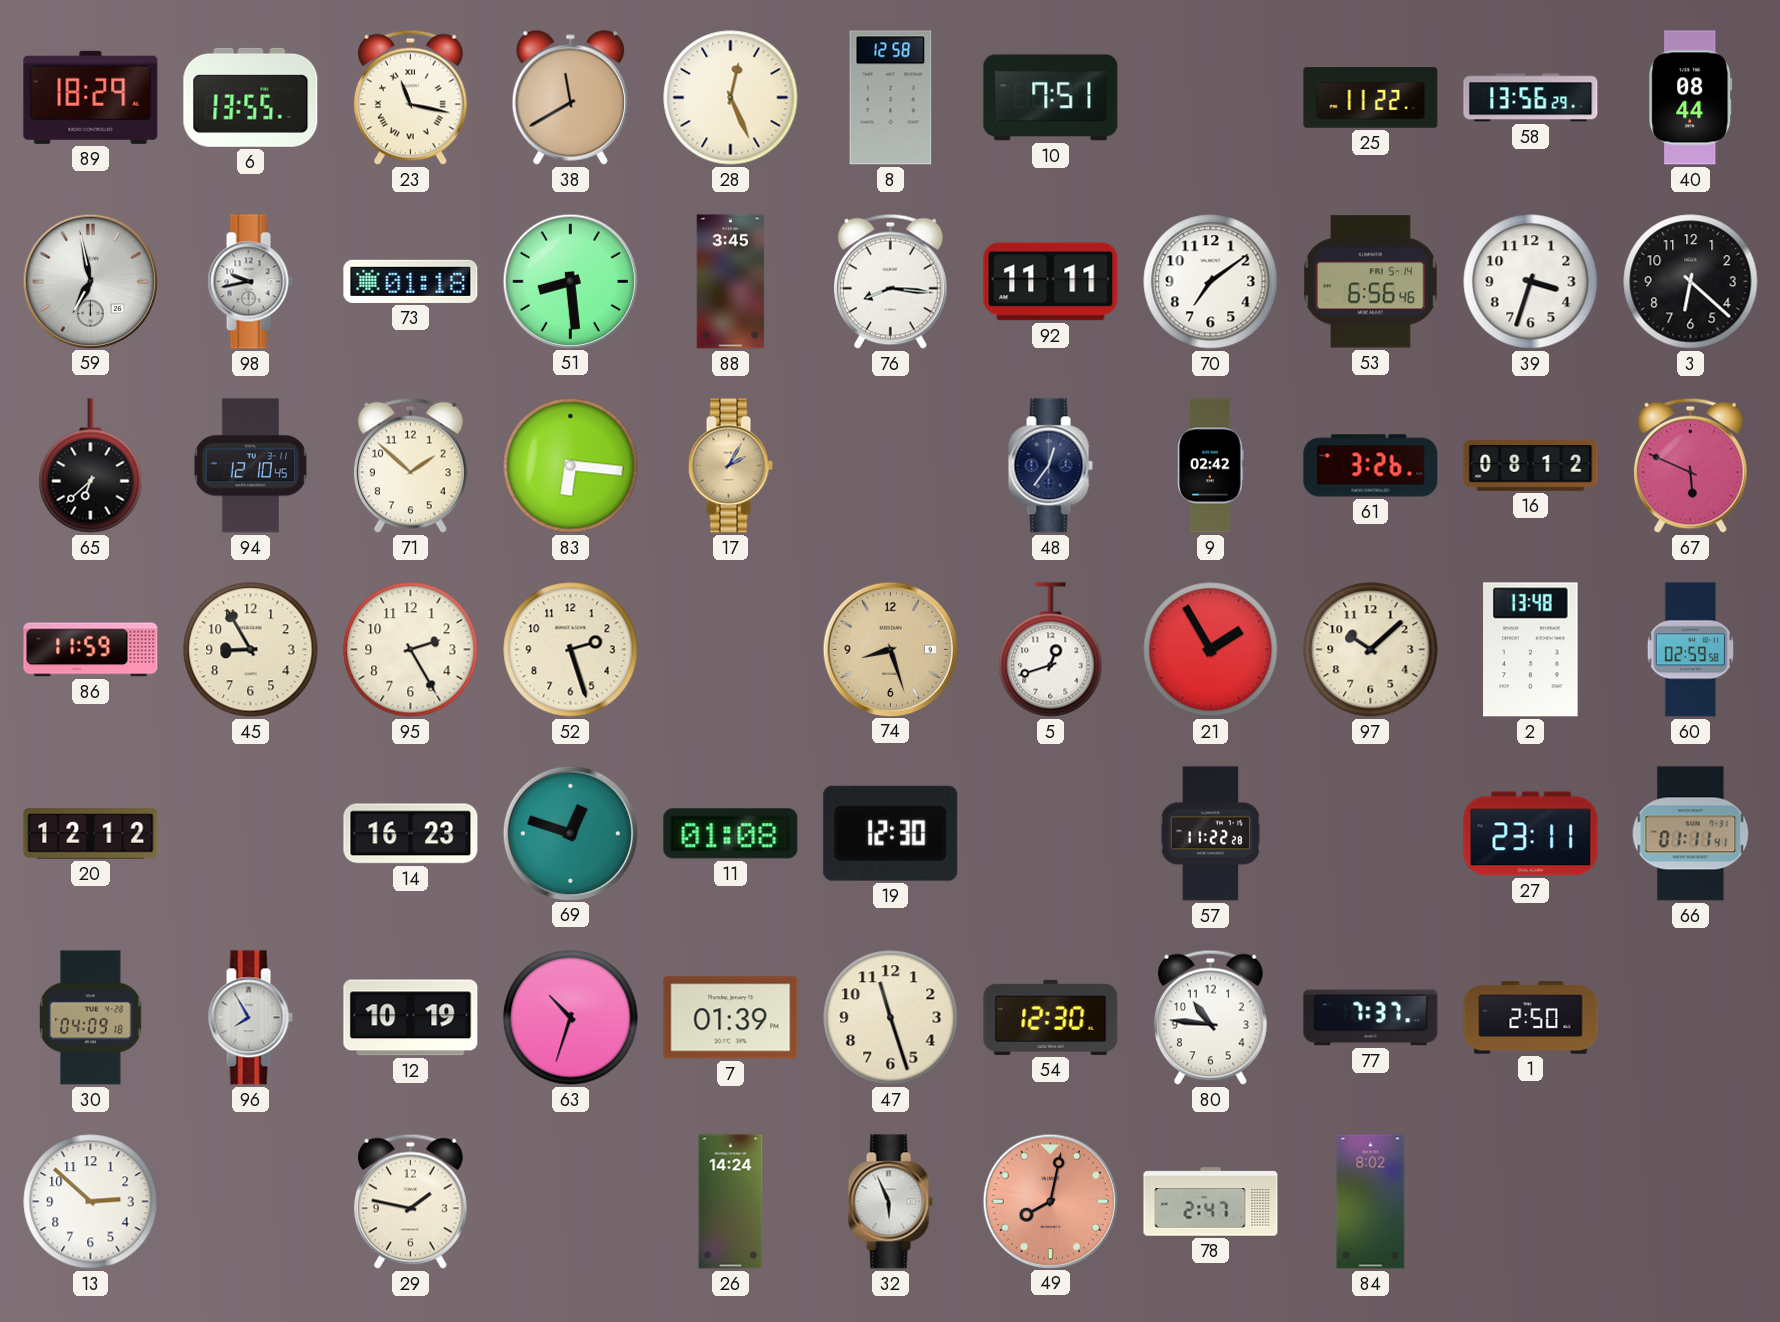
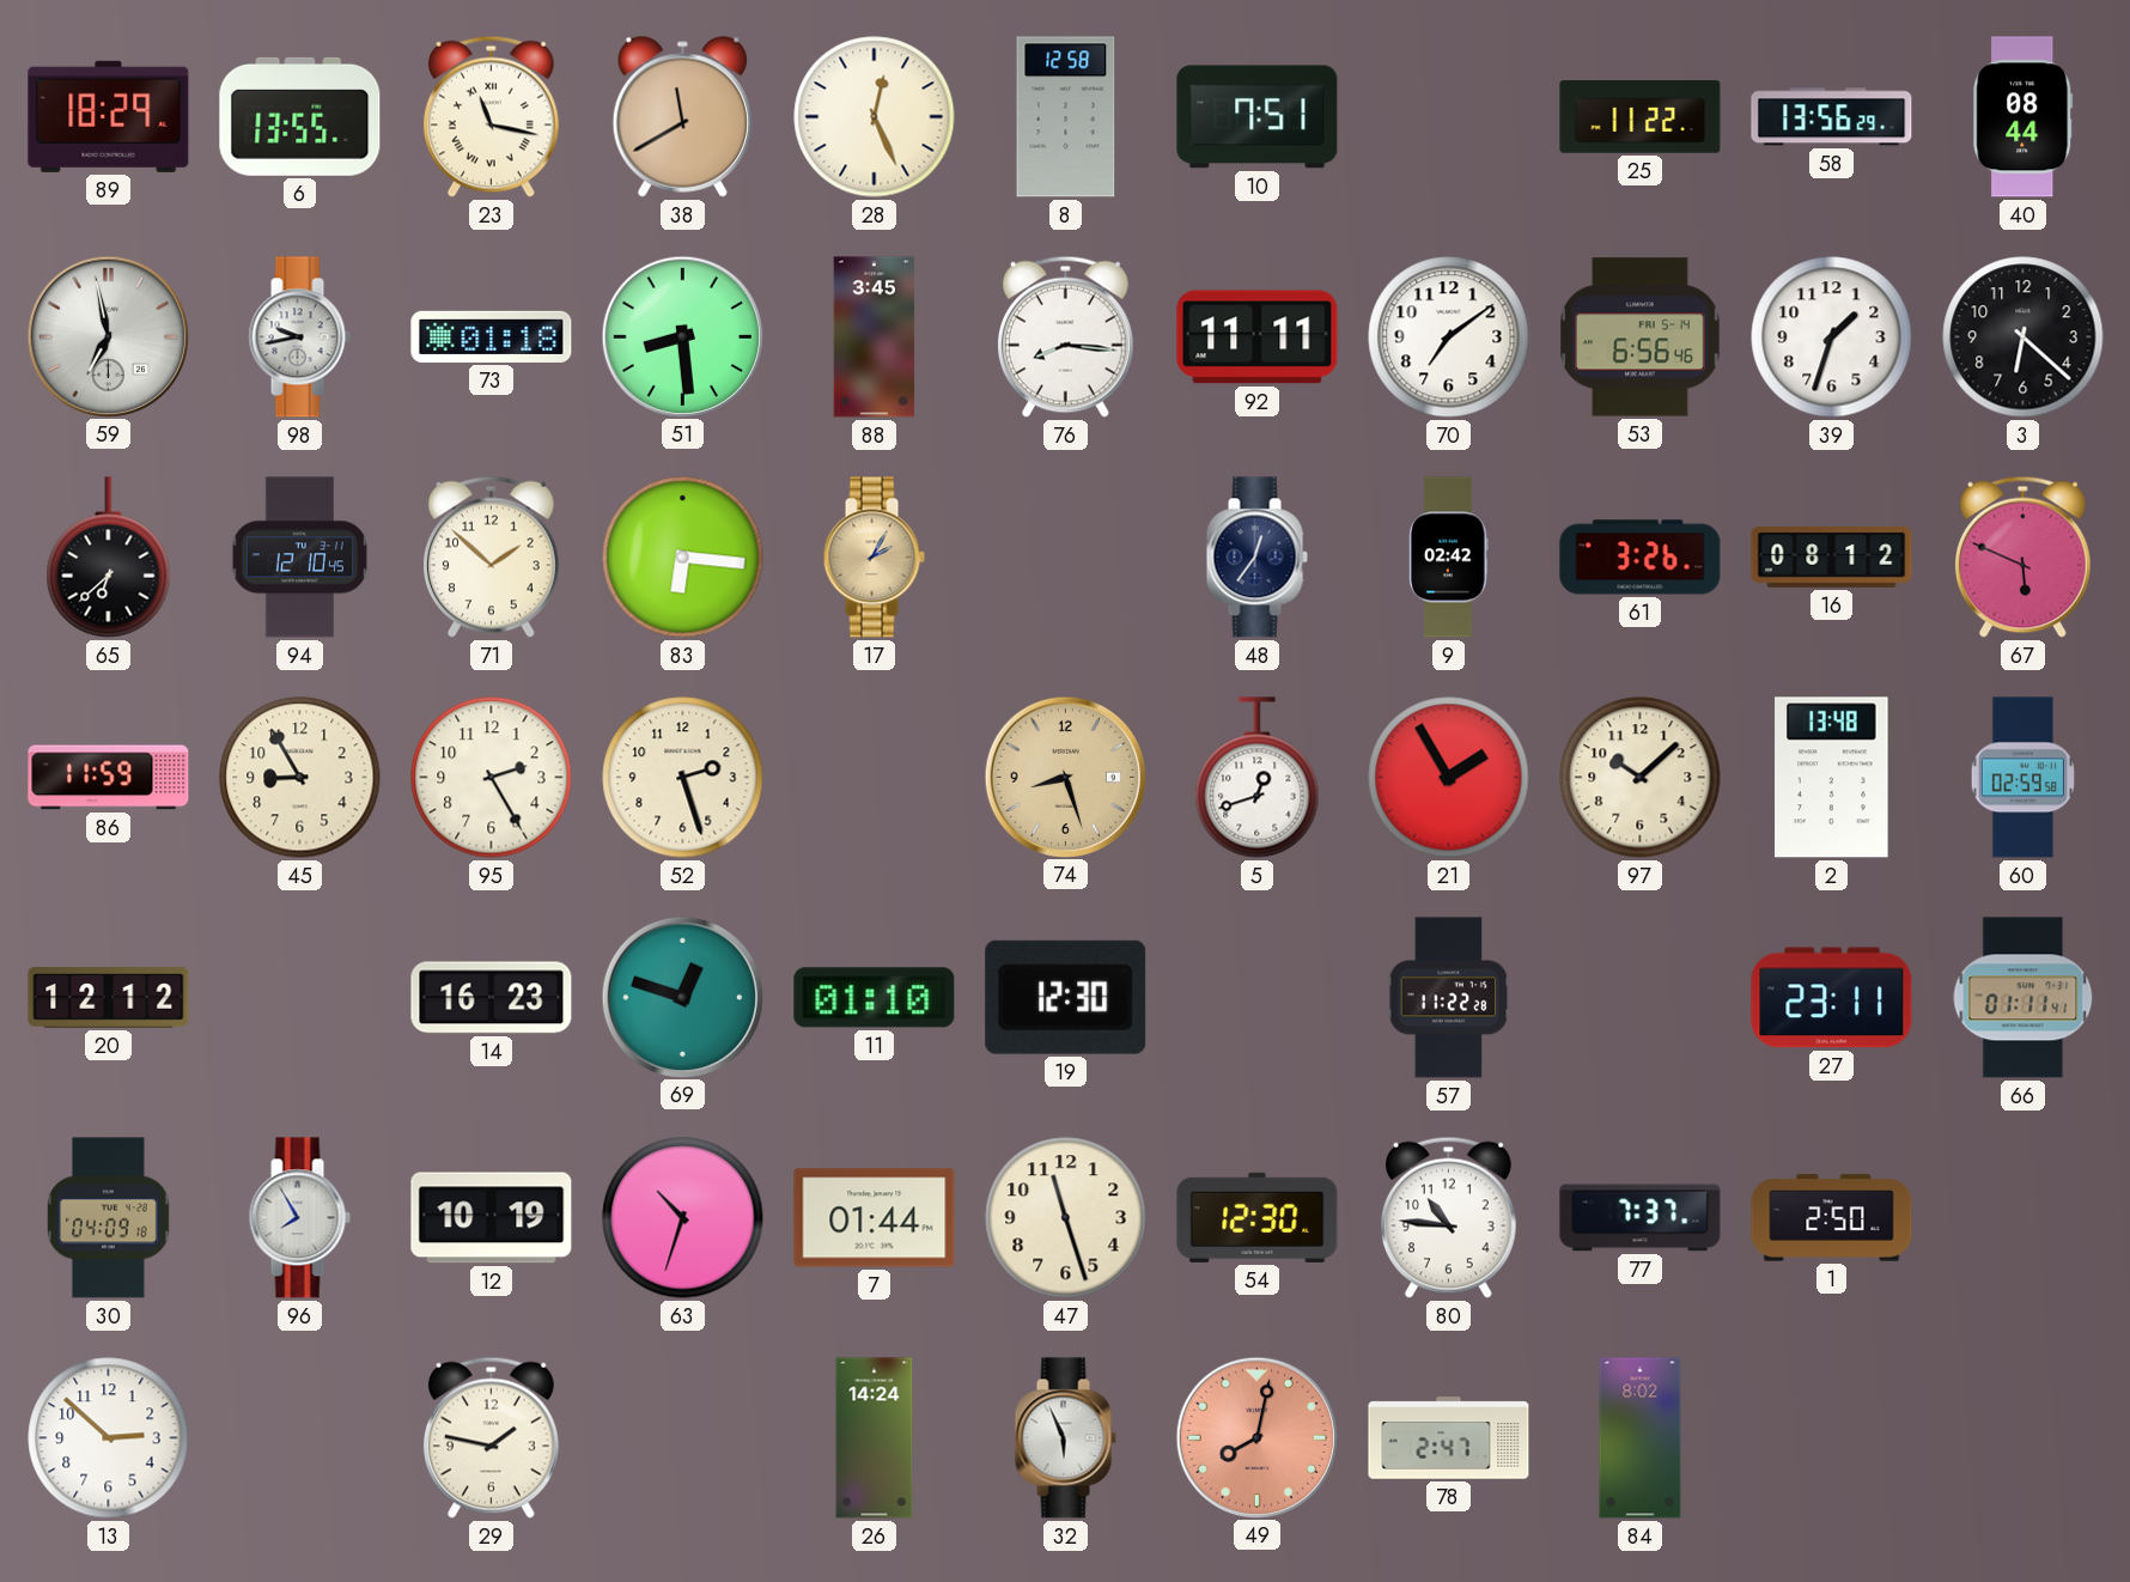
39: 3:33 -> 1:33 (1832, 337)
11: 01:08 -> 01:10 (875, 998)
7: 01:39 -> 01:44 (875, 1218)
